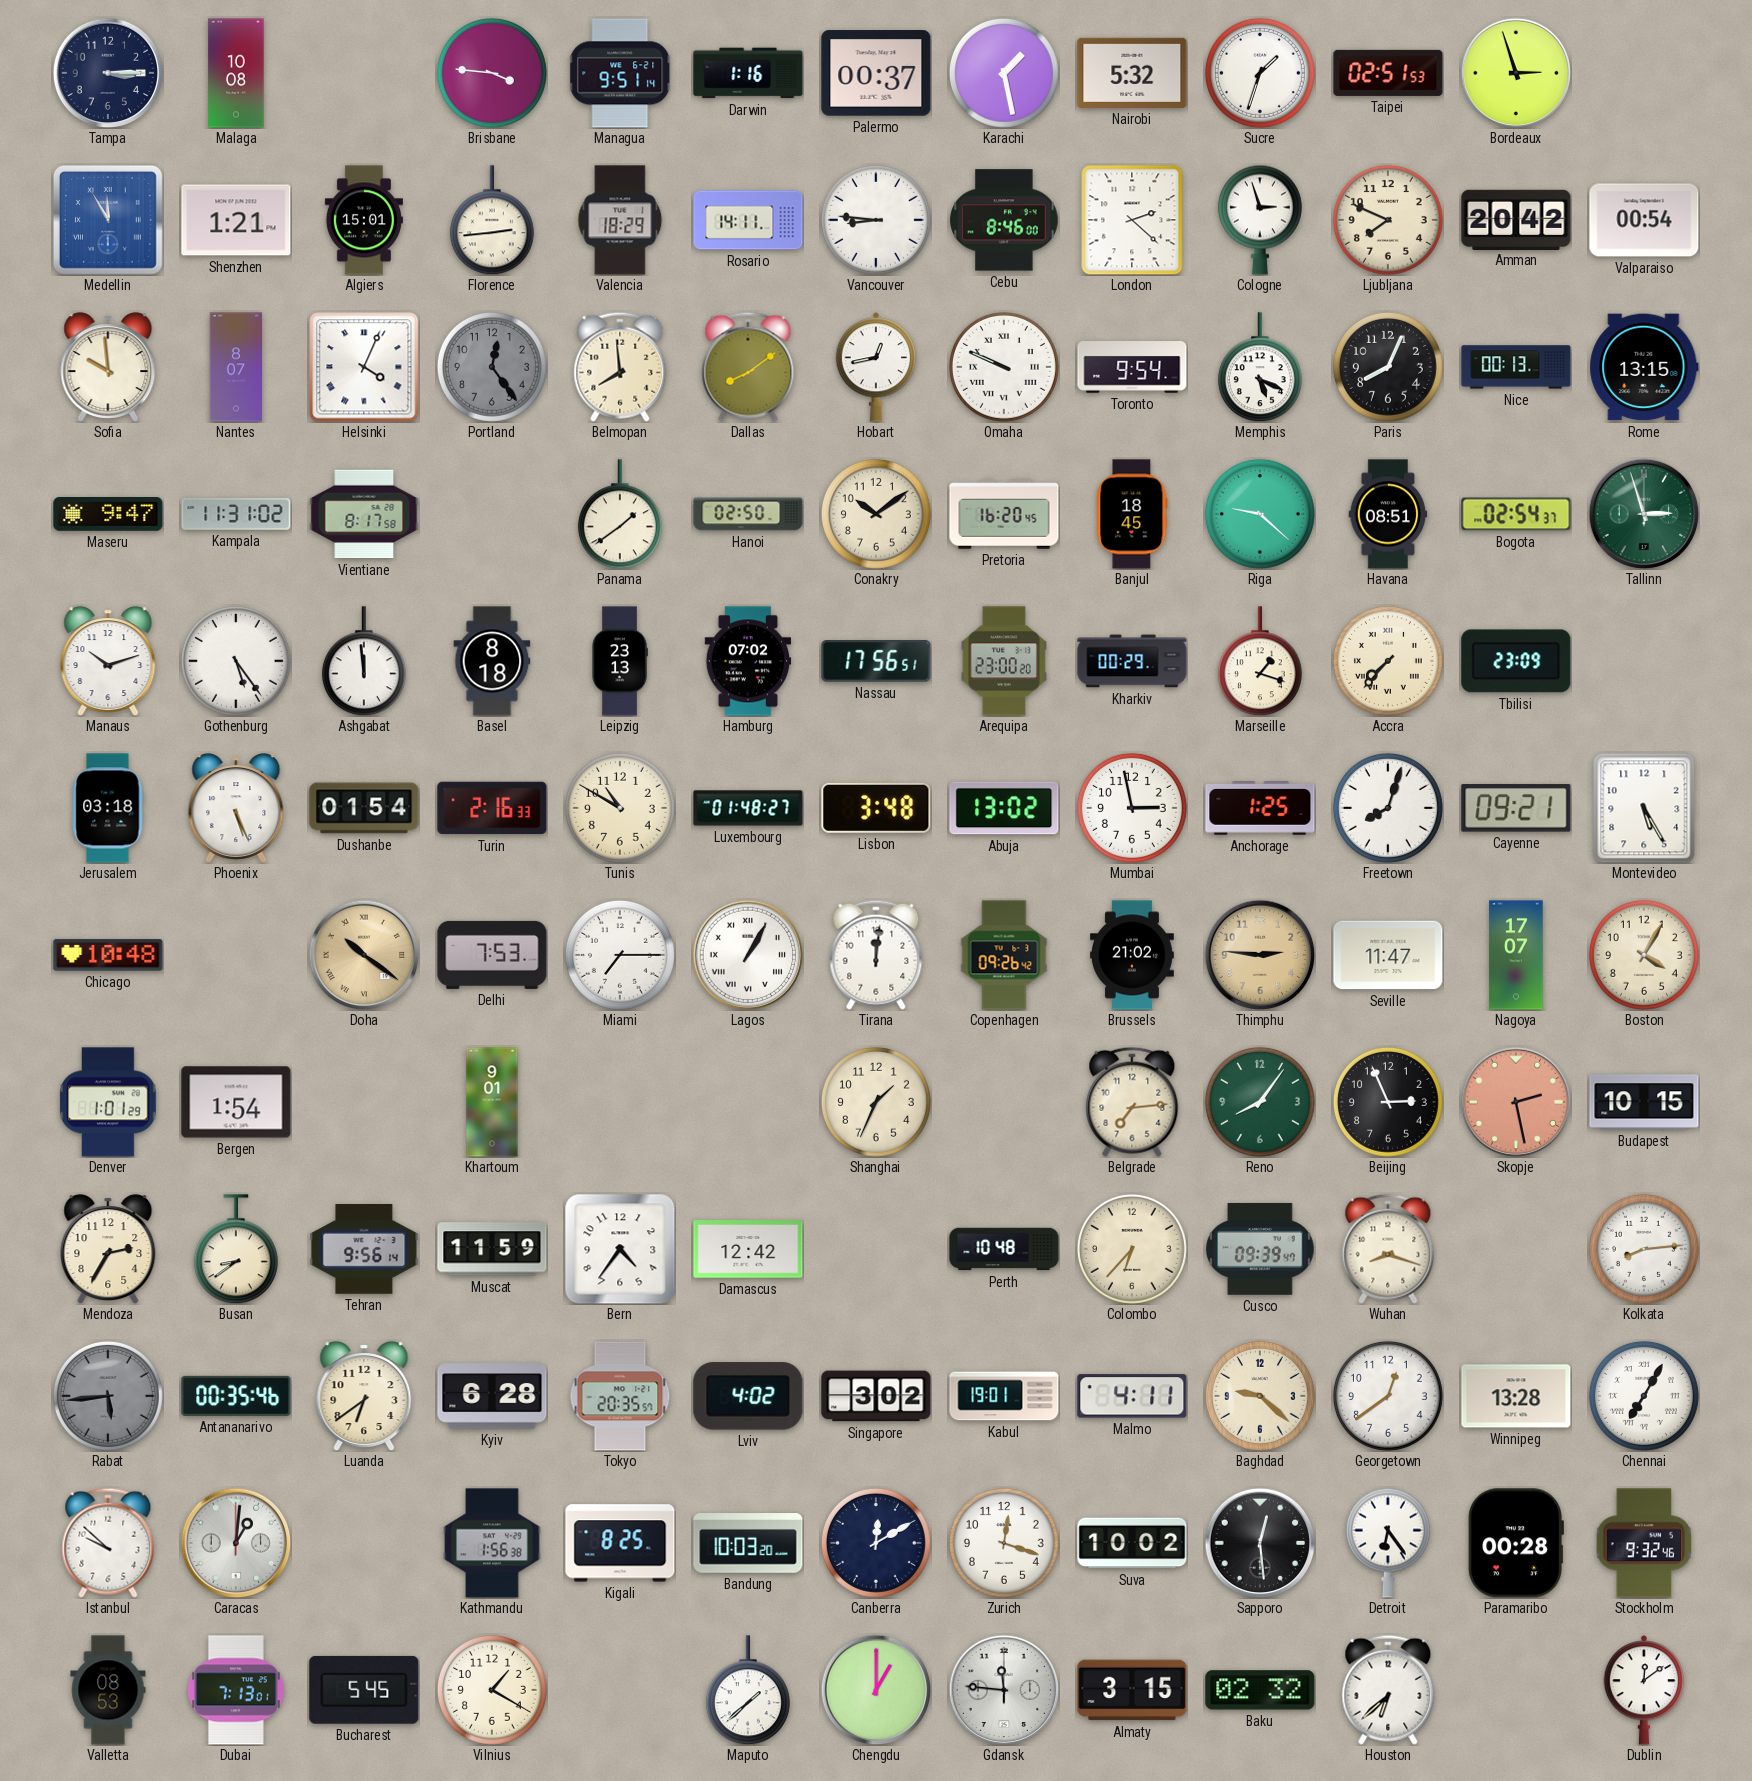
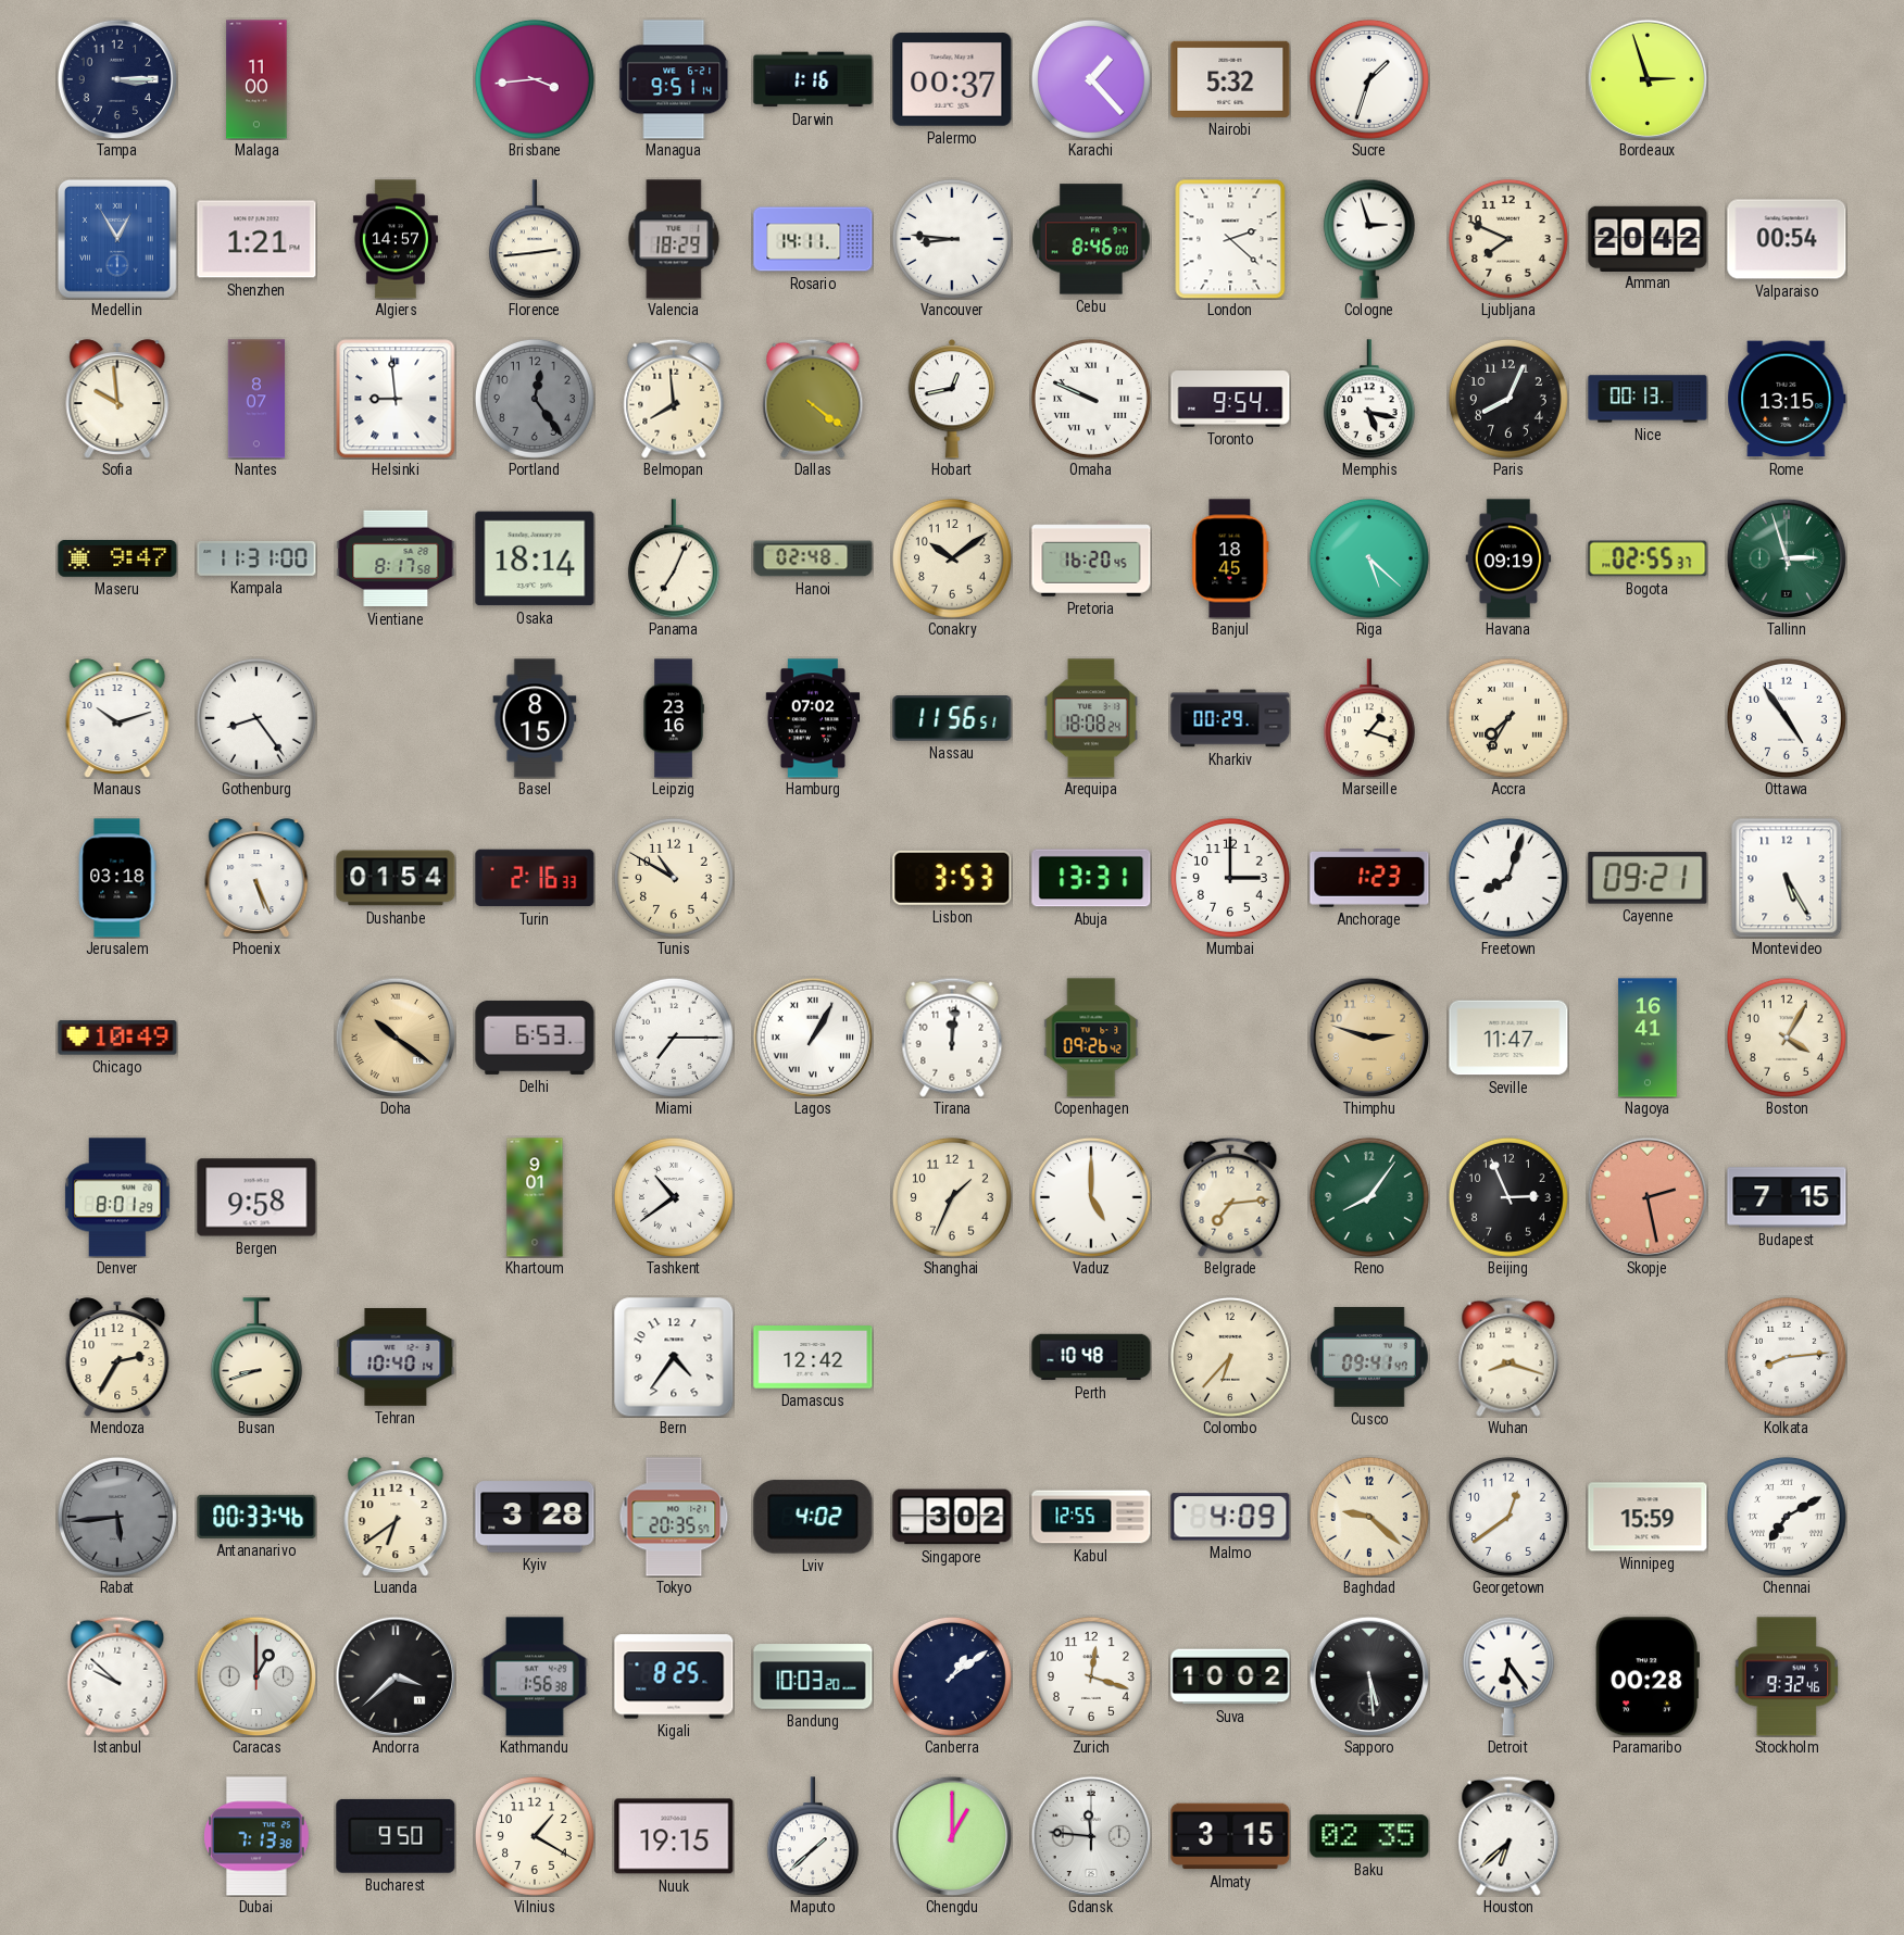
Malaga: 10:08 -> 11:00 (256, 79)
Brisbane: 3:46 -> 3:44 (535, 79)
Karachi: 1:28 -> 1:23 (1091, 79)
Taipei: 02:51 -> none (1388, 73)
Medellin: 11:55 -> 12:55 (117, 239)
Algiers: 15:01 -> 14:57 (396, 239)
Helsinki: 4:04 -> 8:59 (396, 399)
Dallas: 8:09 -> 4:21 (813, 399)
Memphis: 5:19 -> 5:17 (1369, 399)
Kampala: 11:31:02 -> 11:31:00 (256, 558)
Osaka: none -> 18:14 (535, 558)
Panama: 1:39 -> 7:04 (674, 558)
Hanoi: 02:50 -> 02:48 (813, 558)
Riga: 9:22 -> 5:22 (1369, 558)
Havana: 08:51 -> 09:19 (1508, 558)
Bogota: 02:54 -> 02:55 (1648, 558)
Gothenburg: 5:24 -> 8:24 (256, 718)
Ashgabat: 11:59 -> none (364, 661)
Basel: 8:18 -> 8:15 (535, 718)
Leipzig: 23:13 -> 23:16 (674, 718)
Nassau: 17:56 -> 11:56 (952, 719)
Arequipa: 23:00 -> 18:08 (1091, 718)
Accra: 7:37 -> 7:35 (1508, 718)
Tbilisi: 23:09 -> none (1516, 661)
Ottawa: none -> 4:54 (1787, 718)
Luxembourg: 01:48 -> none (748, 808)
Lisbon: 3:48 -> 3:53 (952, 878)
Abuja: 13:02 -> 13:31 (1091, 878)
Mumbai: 2:58 -> 3:00 (1230, 878)
Anchorage: 1:25 -> 1:23 (1369, 879)
Chicago: 10:48 -> 10:49 (117, 1038)
Delhi: 7:53 -> 6:53 (535, 1038)
Brussels: 21:02 -> none (1132, 955)
Thimphu: 2:46 -> 2:48 (1369, 1038)
Nagoya: 17:07 -> 16:41 (1648, 1038)
Denver: 1:01 -> 8:01 (117, 1197)
Bergen: 1:54 -> 9:58 (256, 1197)
Tashkent: none -> 10:39 (674, 1197)
Vaduz: none -> 5:00 (1091, 1197)
Budapest: 10:15 -> 7:15 (1787, 1197)
Busan: 8:39 -> 8:42 (256, 1357)
Tehran: 9:56 -> 10:40 (396, 1358)
Muscat: 11:59 -> none (492, 1249)
Cusco: 09:39 -> 09:41 (1369, 1357)
Antananarivo: 00:35 -> 00:33 (256, 1517)
Kyiv: 6:28 -> 3:28 (535, 1517)
Kabul: 19:01 -> 12:55 (1091, 1517)
Malmo: 4:11 -> 4:09 (1230, 1517)
Winnipeg: 13:28 -> 15:59 (1648, 1517)
Chennai: 7:05 -> 7:10 (1787, 1517)
Caracas: 1:01 -> 1:00 (256, 1676)
Andorra: none -> 3:38 (396, 1676)
Canberra: 12:10 -> 1:09 (952, 1676)
Sapporo: 12:29 -> 5:29 (1369, 1676)
Valletta: 08:53 -> none (108, 1690)
Dubai: 7:13:01 -> 7:13:38 (256, 1836)
Bucharest: 5:45 -> 9:50 (396, 1836)
Nuuk: none -> 19:15 (674, 1836)
Baku: 02:32 -> 02:35 (1369, 1836)
Dublin: 12:09 -> none (1644, 1690)
